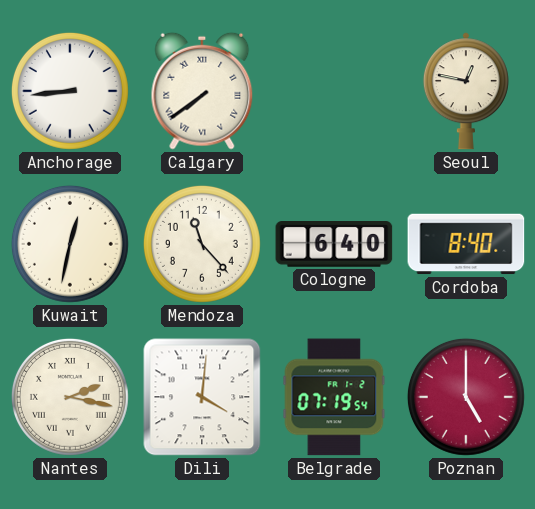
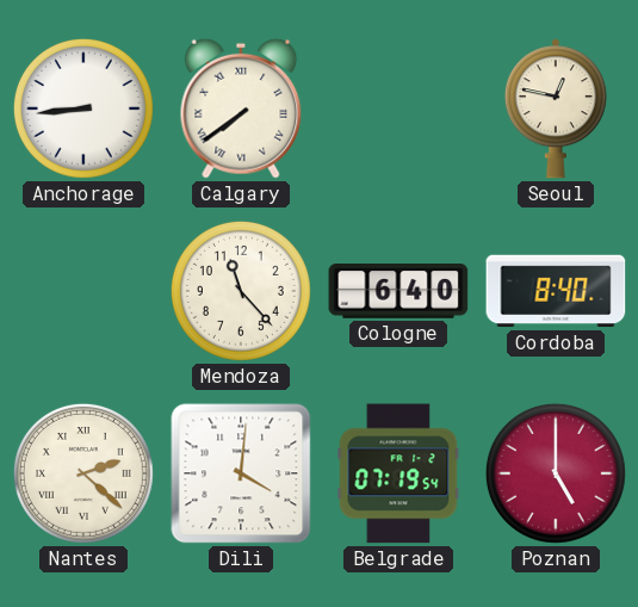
Kuwait: 12:32 -> none (70, 244)
Nantes: 2:17 -> 2:22 (83, 473)
